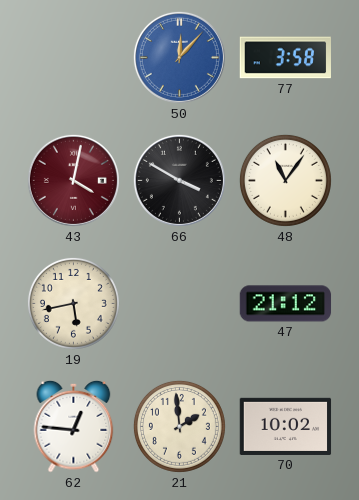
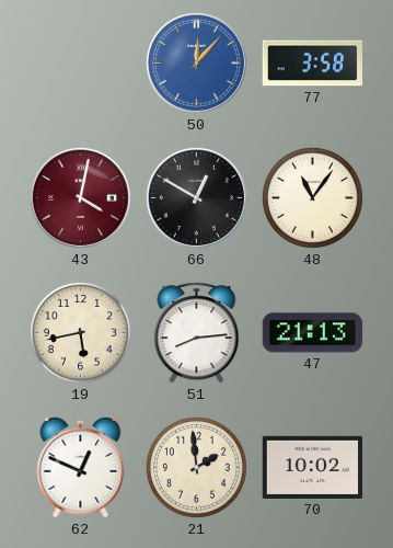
66: 3:50 -> 12:50 (196, 197)
51: none -> 8:14 (197, 333)
47: 21:12 -> 21:13 (313, 333)
62: 12:46 -> 12:49 (81, 467)
